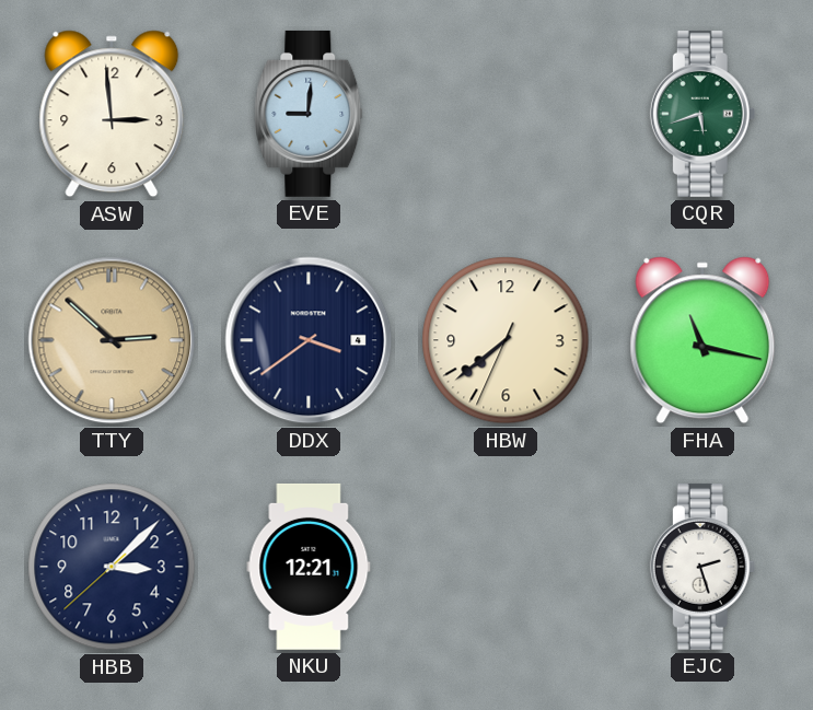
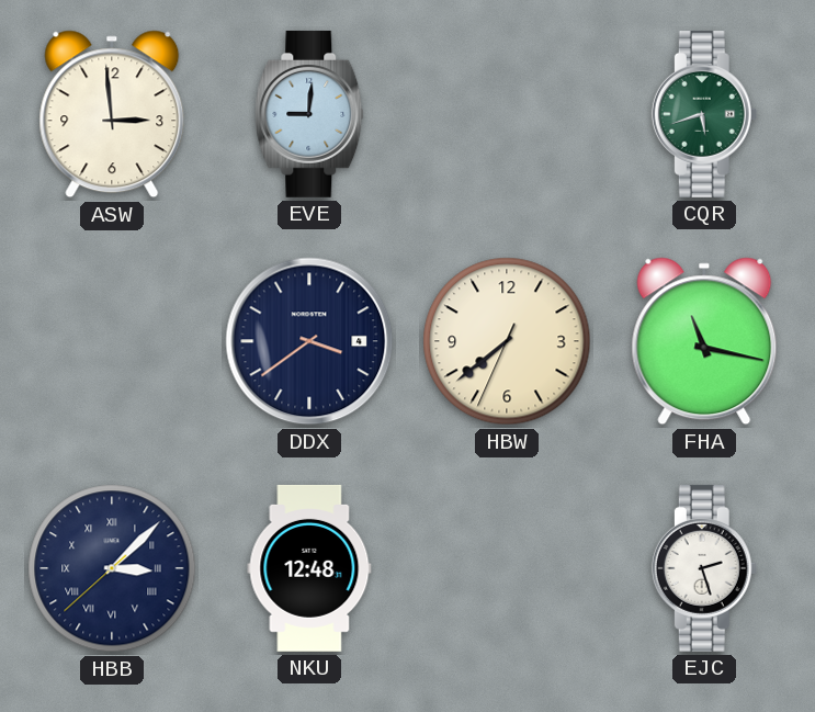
TTY: 2:52 -> none (112, 340)
HBB numerals: Arabic -> Roman (112, 568)
NKU: 12:21 -> 12:48 (309, 568)
